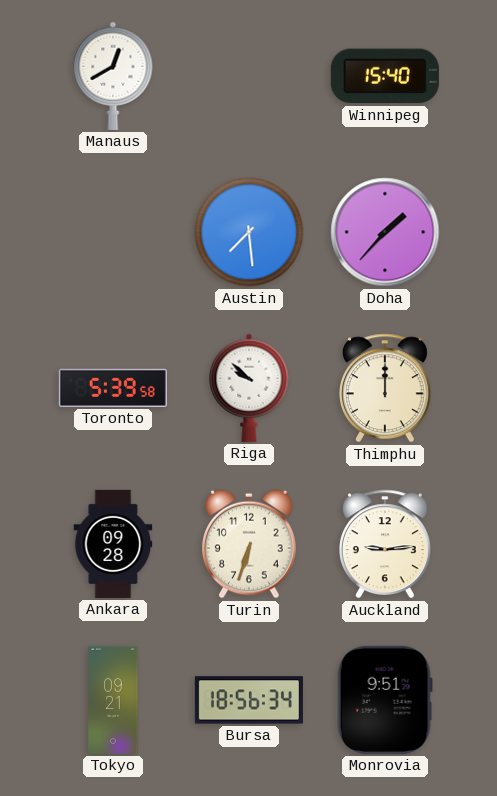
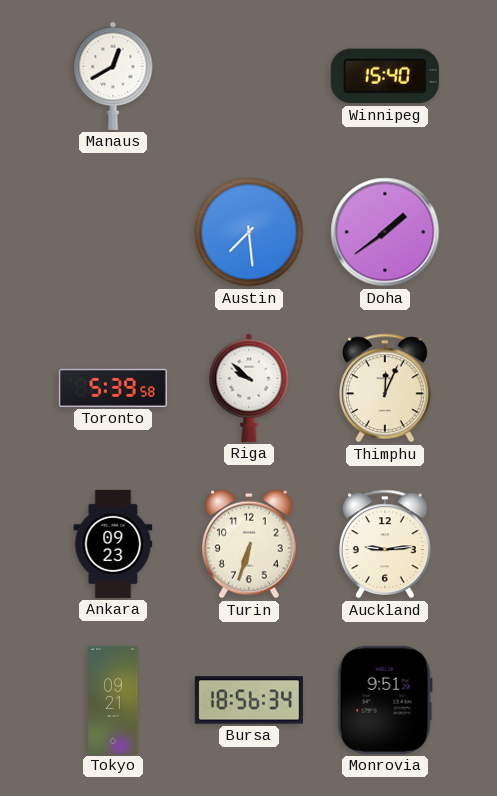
Doha: 1:37 -> 1:39 (385, 232)
Thimphu: 12:00 -> 12:04 (385, 388)
Ankara: 09:28 -> 09:23 (113, 544)
